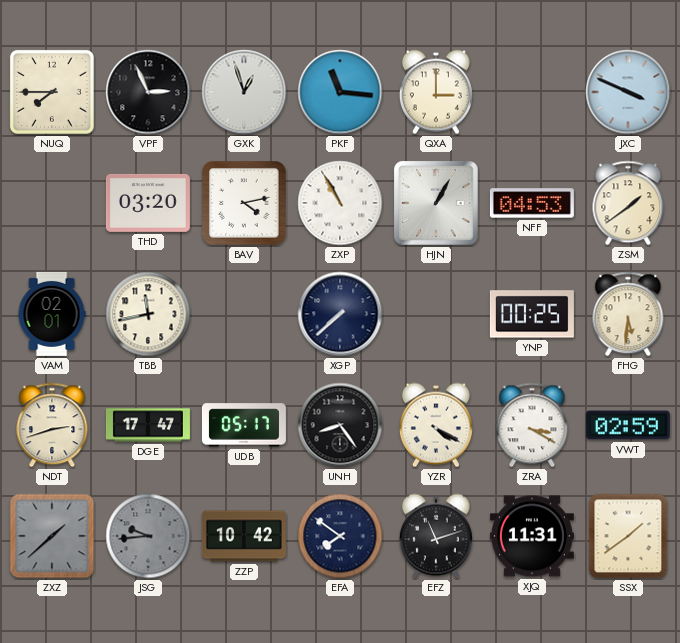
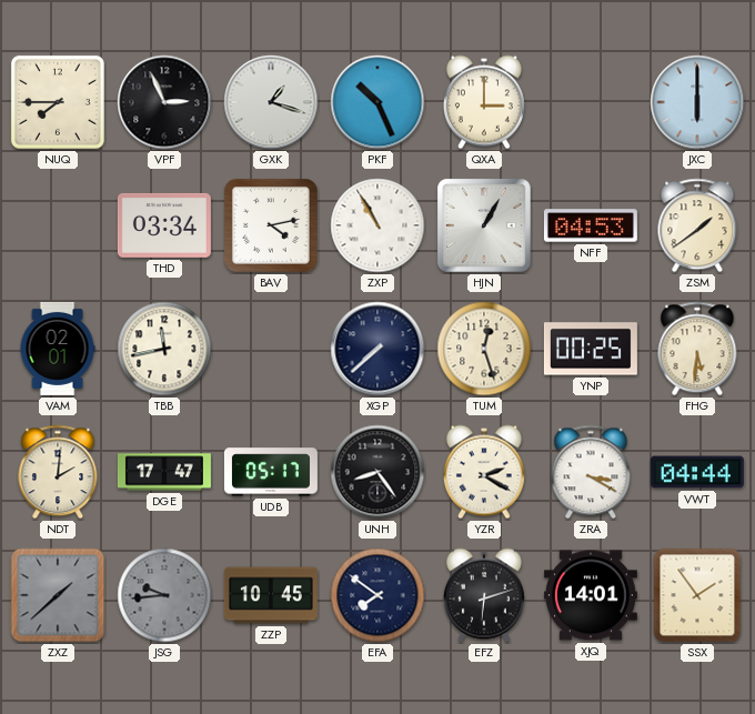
GXK: 12:57 -> 1:18 (271, 102)
PKF: 11:16 -> 10:26 (377, 102)
JXC: 3:49 -> 6:00 (697, 102)
THD: 03:20 -> 03:34 (164, 225)
TUM: none -> 12:27 (484, 349)
NDT: 2:42 -> 2:01 (58, 472)
YZR: 4:20 -> 2:20 (484, 472)
VWT: 02:59 -> 04:44 (697, 472)
ZZP: 10:42 -> 10:45 (271, 595)
EFZ: 11:12 -> 6:12 (484, 595)
XJQ: 11:31 -> 14:01 (591, 595)
SSX: 1:39 -> 1:54 (697, 595)
